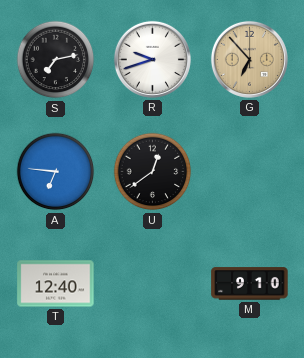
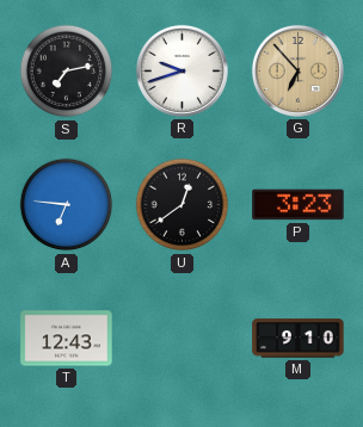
P: none -> 3:23 (299, 205)
T: 12:40 -> 12:43 (67, 339)
